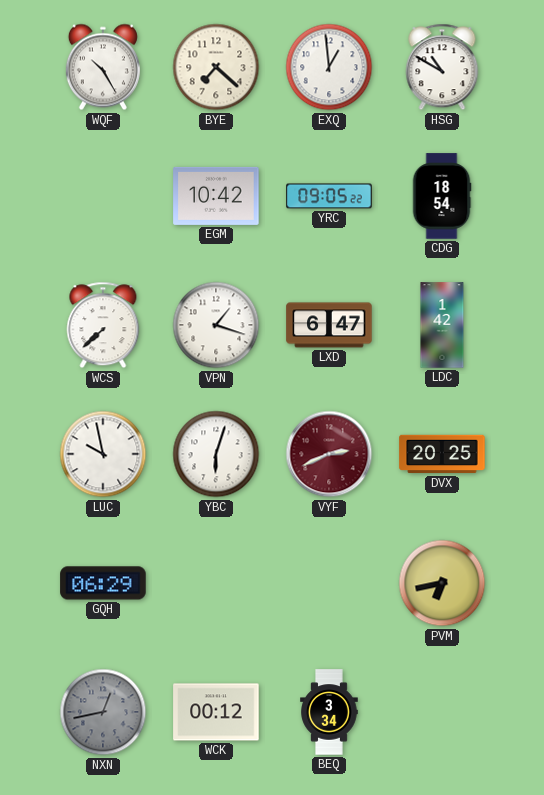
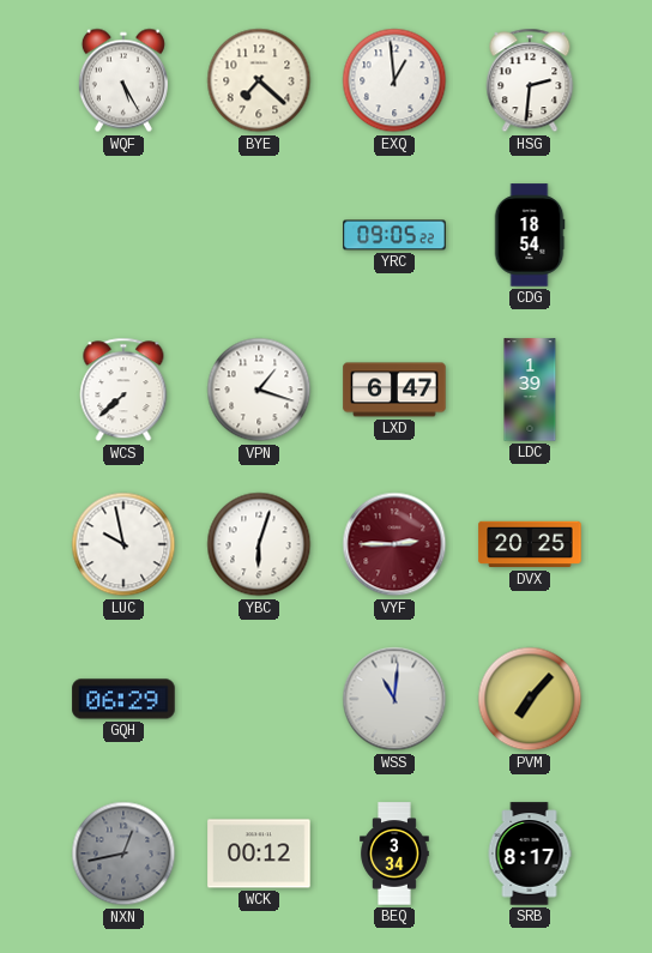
WQF: 10:25 -> 5:25 (123, 80)
HSG: 10:50 -> 2:31 (530, 80)
EGM: 10:42 -> none (216, 196)
LDC: 1:42 -> 1:39 (530, 390)
VYF: 2:41 -> 2:45 (394, 544)
WSS: none -> 11:01 (394, 699)
PVM: 6:43 -> 7:07 (530, 699)
SRB: none -> 8:17 (530, 854)
